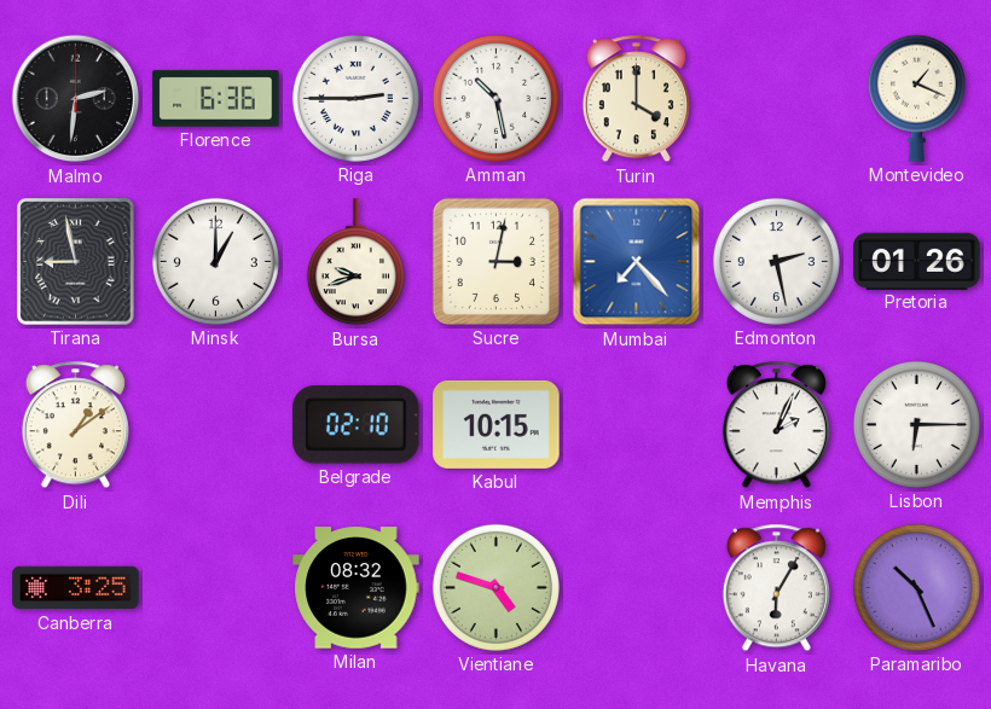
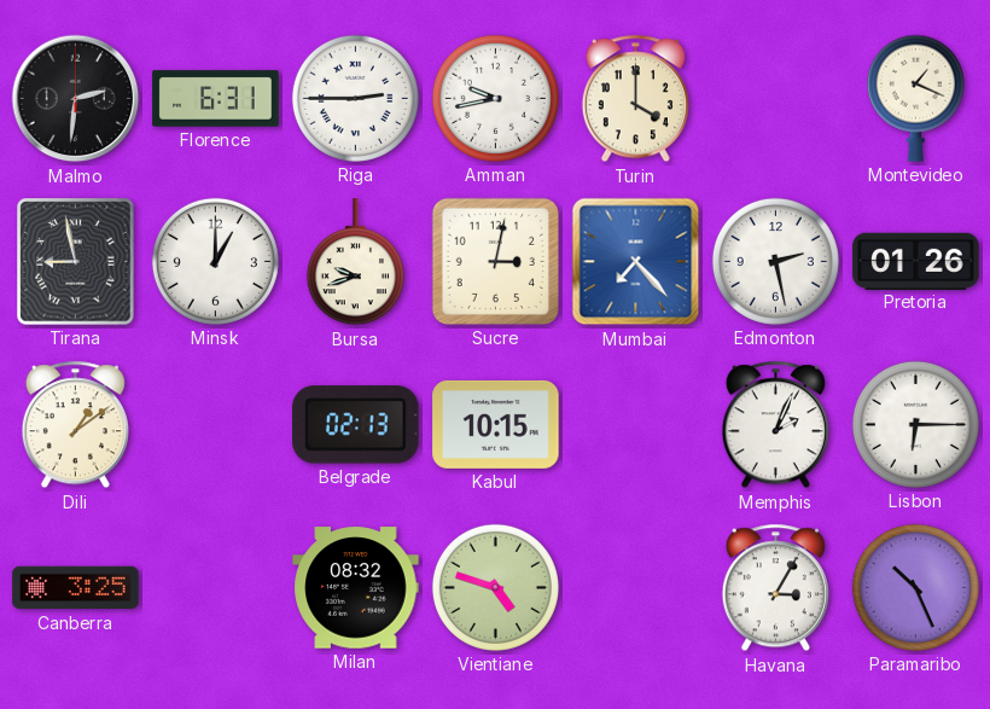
Florence: 6:36 -> 6:31 (216, 99)
Amman: 10:28 -> 9:43 (495, 98)
Belgrade: 02:10 -> 02:13 (356, 425)
Havana: 6:05 -> 3:05 (775, 588)
